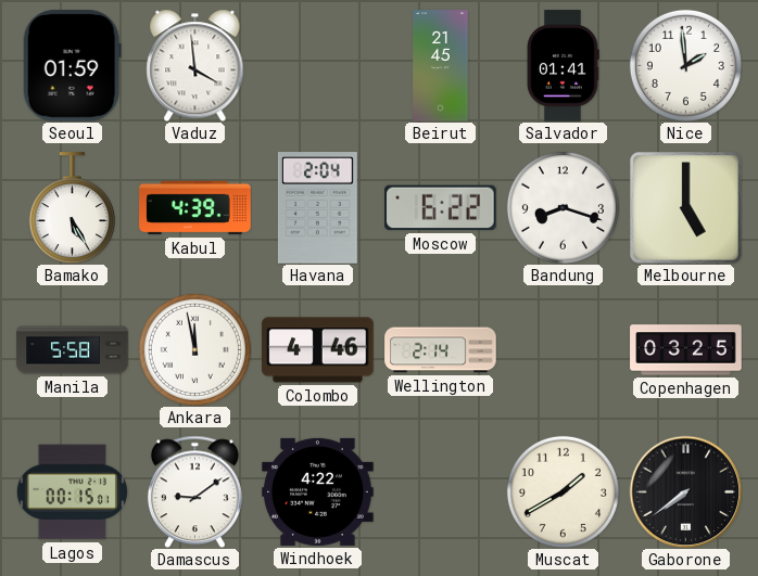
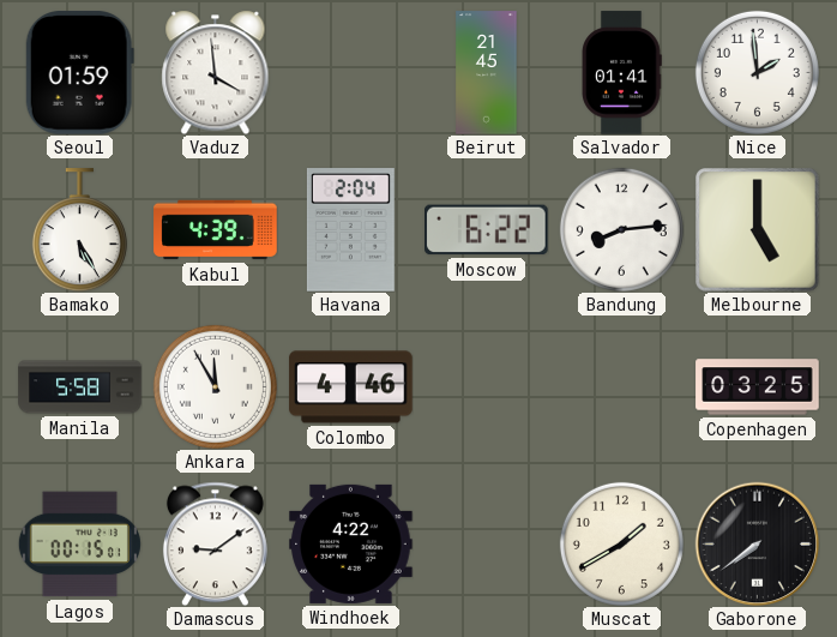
Bandung: 8:18 -> 8:14 (621, 229)
Ankara: 11:58 -> 11:55 (215, 386)
Wellington: 2:14 -> none (441, 350)
